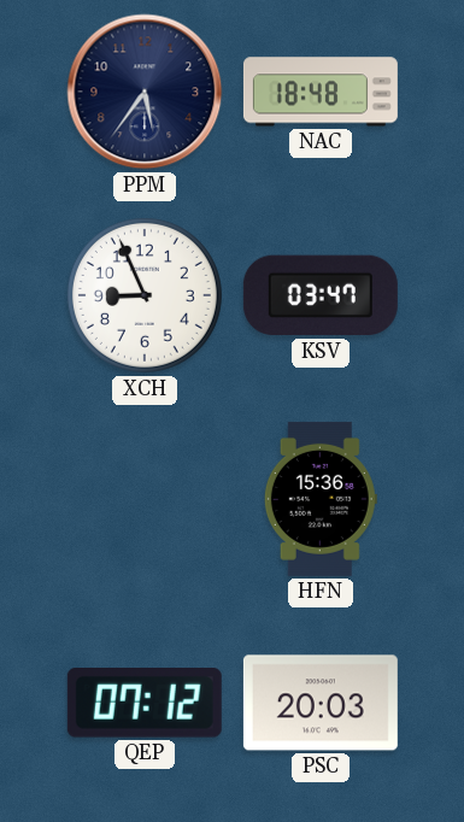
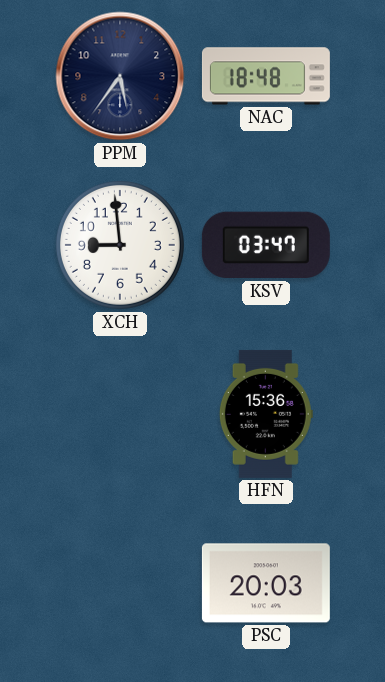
XCH: 8:56 -> 8:59 (120, 245)
QEP: 07:12 -> none (145, 704)
